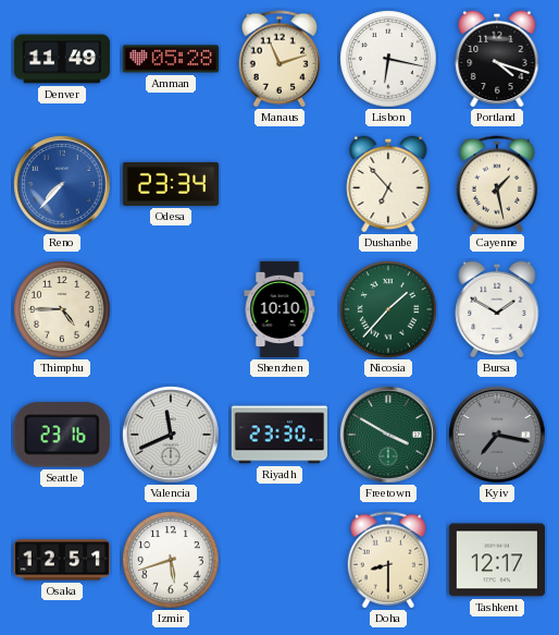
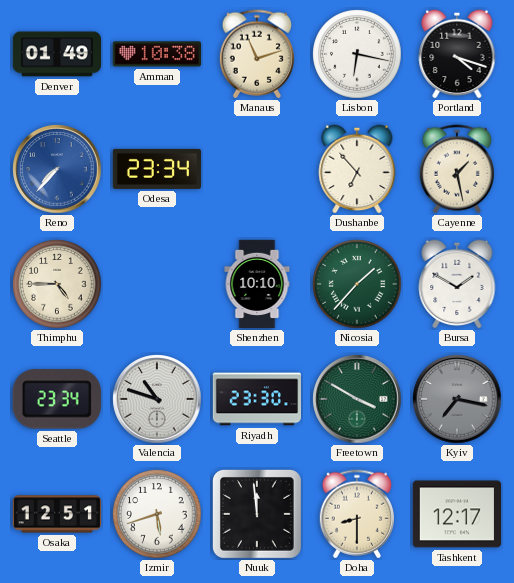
Denver: 11:49 -> 01:49 (56, 54)
Amman: 05:28 -> 10:38 (156, 54)
Seattle: 23:16 -> 23:34 (57, 399)
Valencia: 11:41 -> 10:48 (157, 399)
Nuuk: none -> 11:59 (257, 514)
